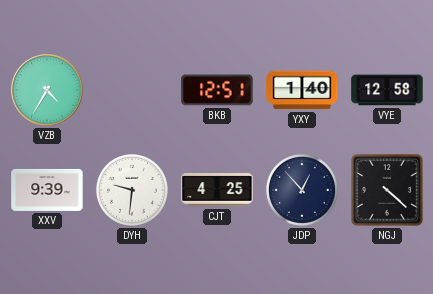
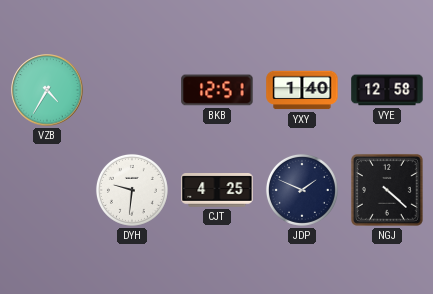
XXV: 9:39 -> none (47, 190)
JDP: 12:53 -> 1:49 (302, 190)
